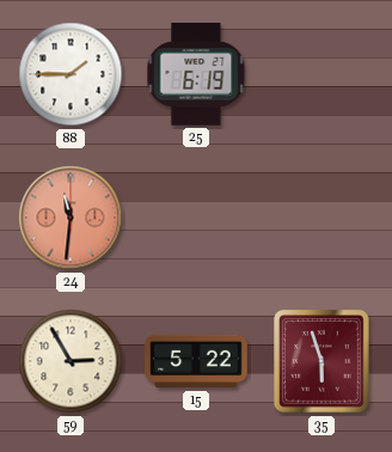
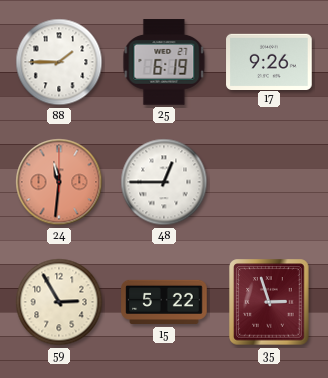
17: none -> 9:26 (269, 61)
48: none -> 12:45 (164, 182)
35: 5:57 -> 2:57 (269, 302)
